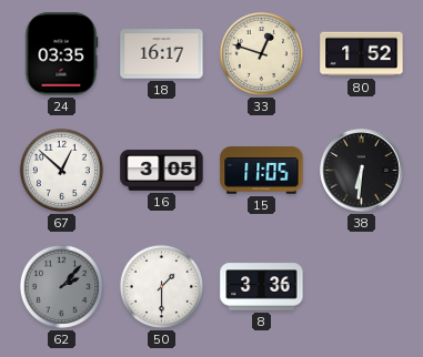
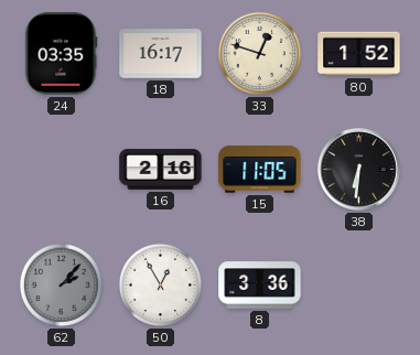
67: 12:52 -> none (61, 170)
16: 3:05 -> 2:16 (161, 170)
50: 1:30 -> 12:55 (160, 284)
